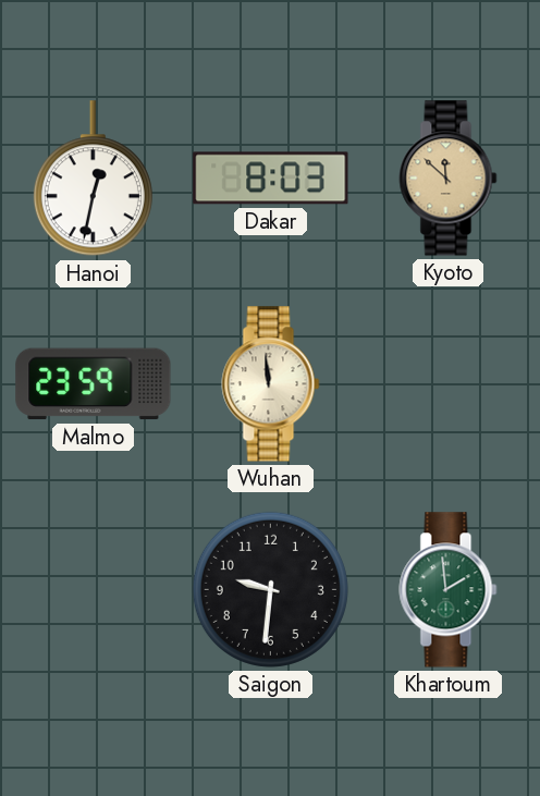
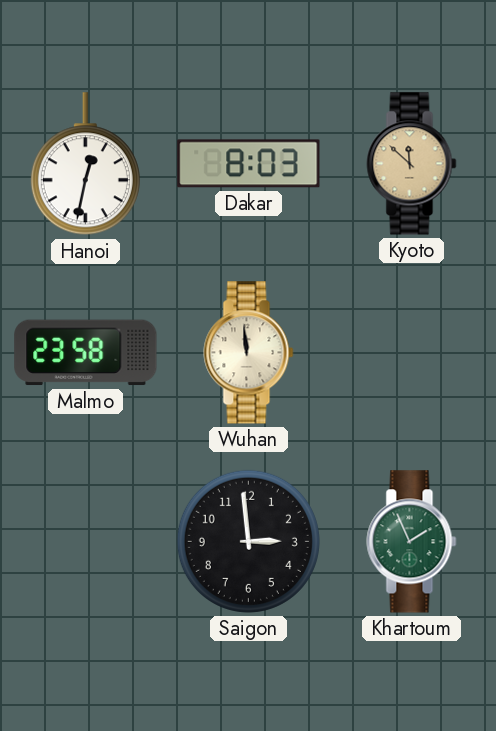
Malmo: 23:59 -> 23:58 (86, 353)
Saigon: 9:31 -> 2:59 (248, 541)
Khartoum: 1:59 -> 1:56 (412, 542)
